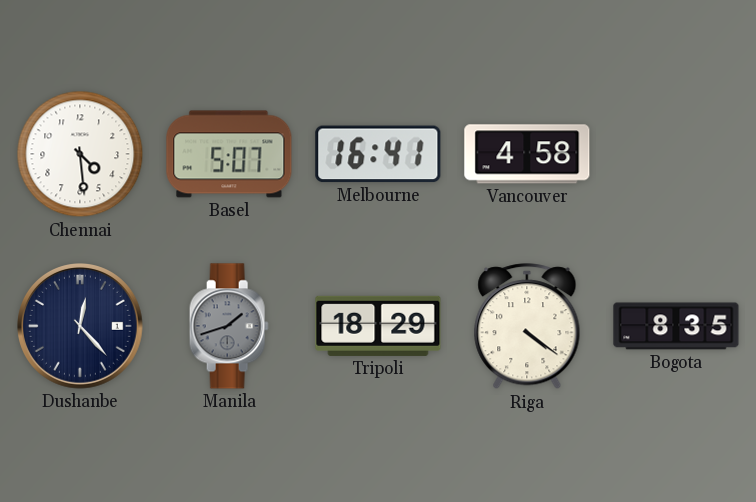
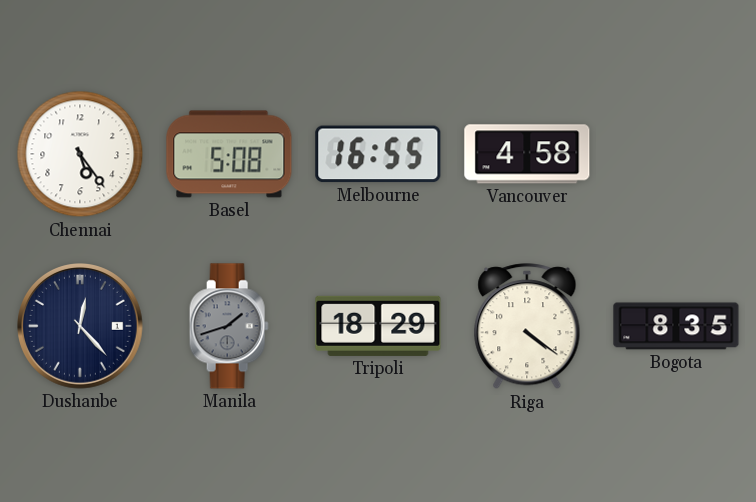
Chennai: 4:29 -> 5:24 (80, 154)
Basel: 5:07 -> 5:08 (229, 154)
Melbourne: 16:41 -> 16:55 (378, 154)
